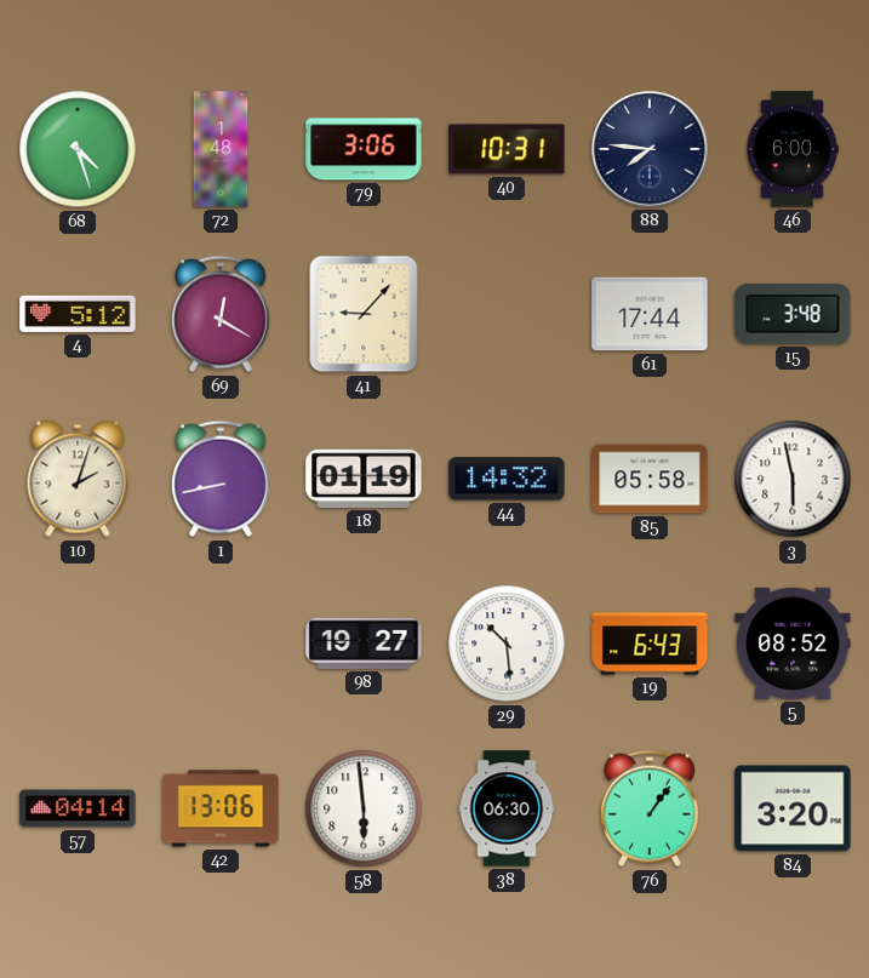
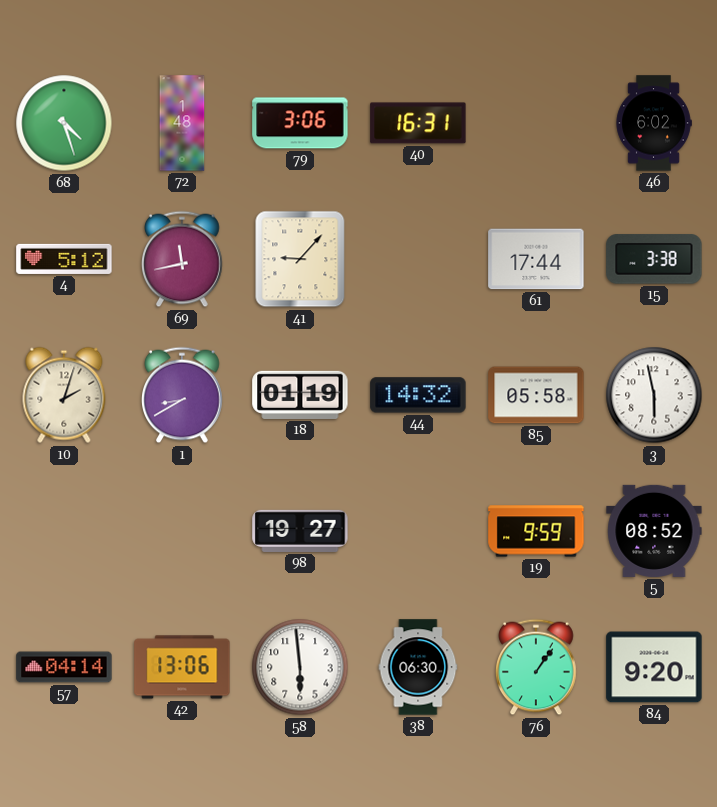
40: 10:31 -> 16:31 (418, 123)
88: 7:46 -> none (650, 149)
46: 6:00 -> 6:02 (654, 123)
69: 12:20 -> 11:43 (183, 259)
15: 3:48 -> 3:38 (654, 259)
1: 8:43 -> 8:40 (183, 395)
29: 10:29 -> none (507, 644)
19: 6:43 -> 9:59 (536, 531)
84: 3:20 -> 9:20 (654, 667)
